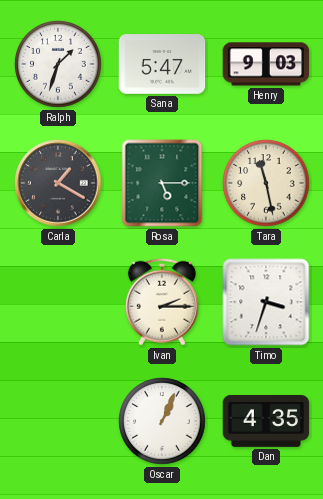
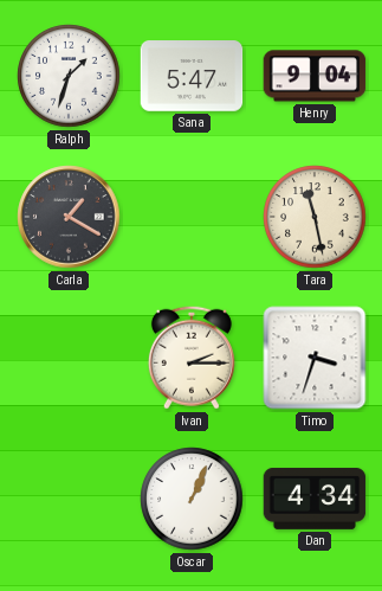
Henry: 9:03 -> 9:04 (315, 76)
Rosa: 5:15 -> none (162, 183)
Dan: 4:35 -> 4:34 (315, 499)
